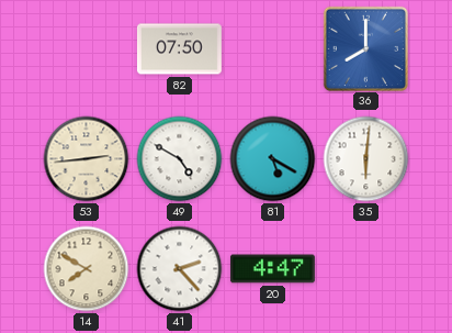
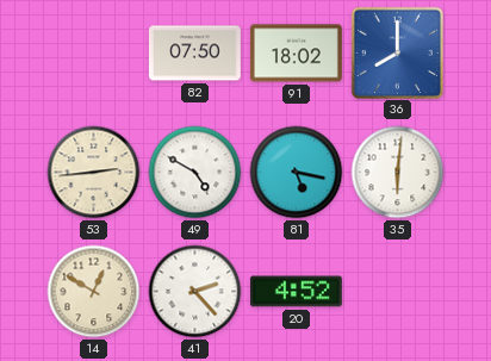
91: none -> 18:02 (296, 54)
81: 5:20 -> 5:17 (297, 173)
14: 7:50 -> 12:50 (94, 292)
20: 4:47 -> 4:52 (296, 292)
